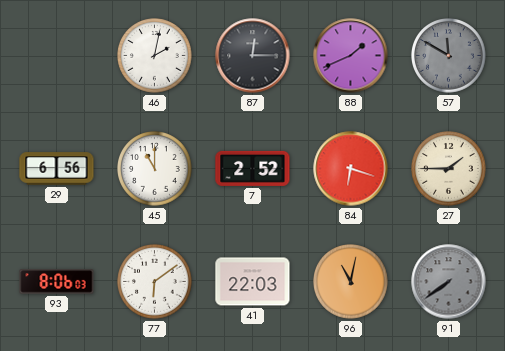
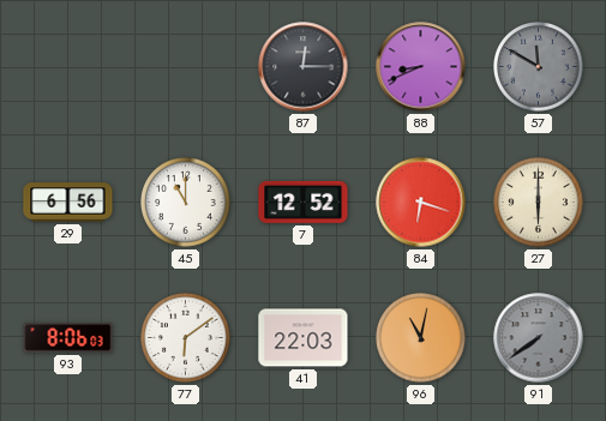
46: 2:02 -> none (155, 56)
88: 1:41 -> 8:41 (421, 67)
7: 2:52 -> 12:52 (304, 202)
27: 1:45 -> 6:00 (539, 203)
